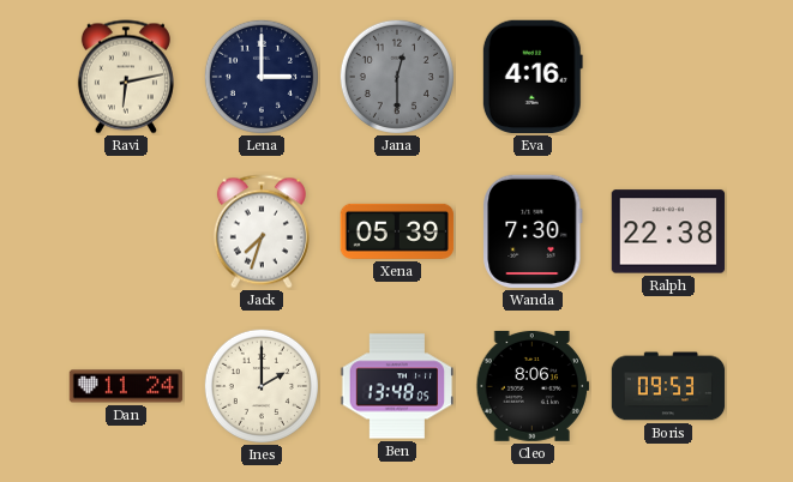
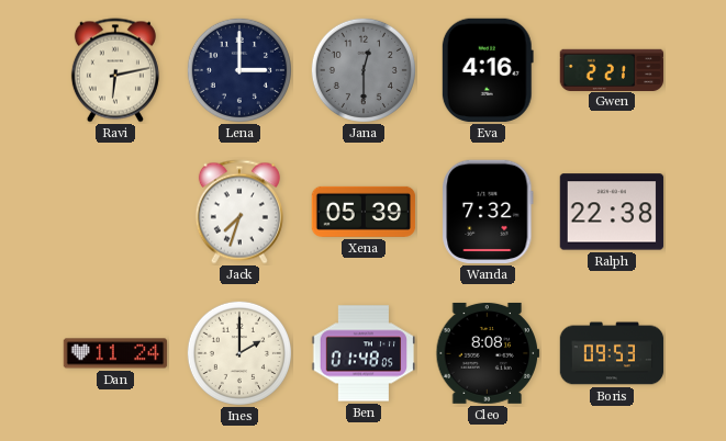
Gwen: none -> 2:21 (612, 69)
Wanda: 7:30 -> 7:32 (488, 212)
Ben: 13:48 -> 01:48 (364, 353)
Cleo: 8:06 -> 8:08 (488, 353)
